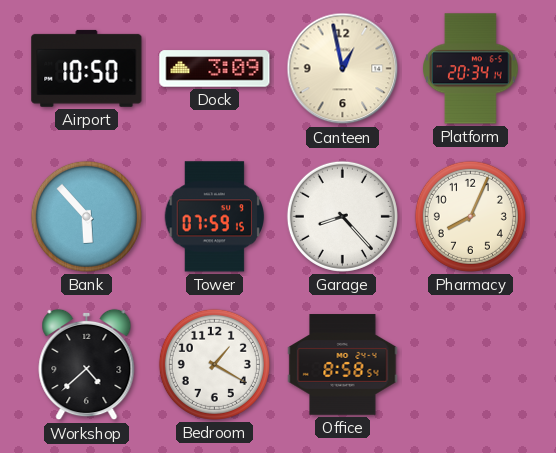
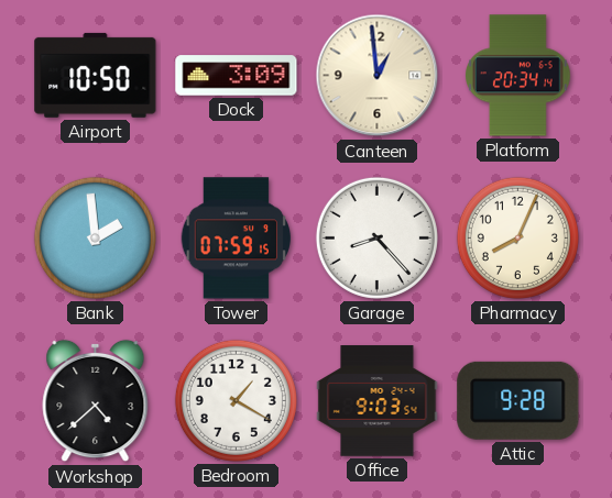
Canteen: 12:58 -> 12:59 (378, 76)
Bank: 5:53 -> 1:59 (95, 237)
Office: 8:58 -> 9:03 (378, 401)
Attic: none -> 9:28 (518, 400)
